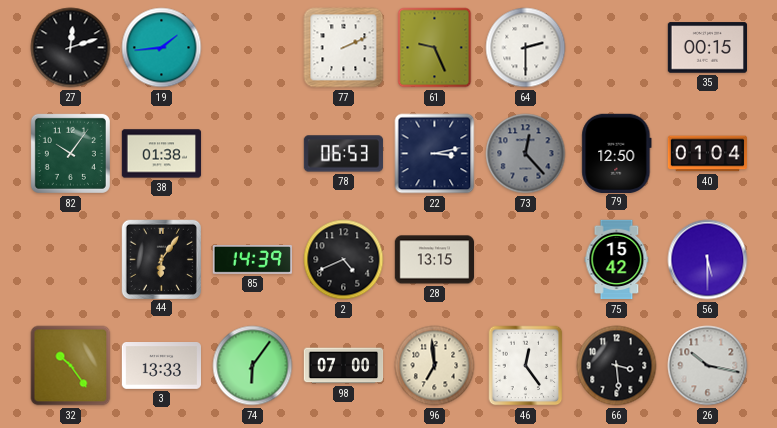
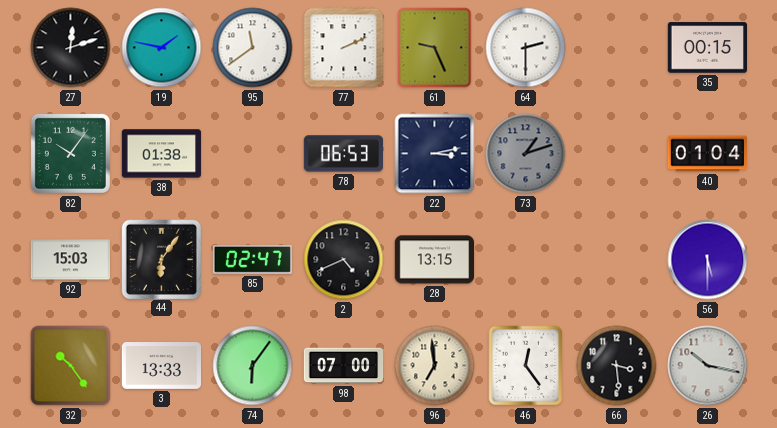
19: 1:44 -> 1:47 (162, 48)
95: none -> 11:39 (253, 48)
73: 12:23 -> 1:12 (526, 154)
79: 12:50 -> none (617, 153)
92: none -> 15:03 (70, 260)
85: 14:39 -> 02:47 (252, 260)
75: 15:42 -> none (617, 260)
